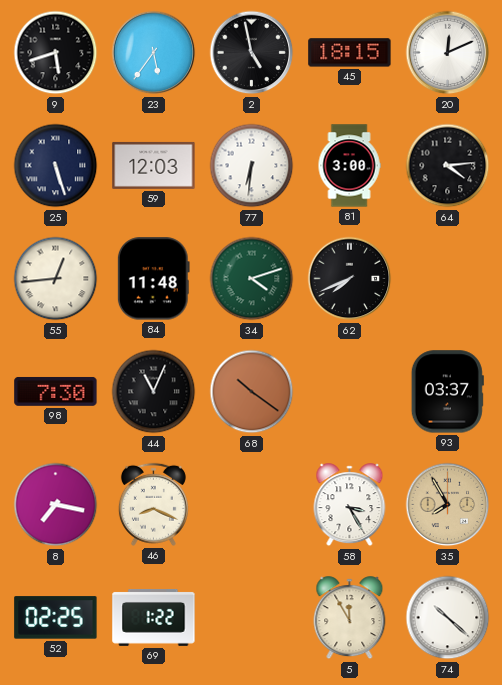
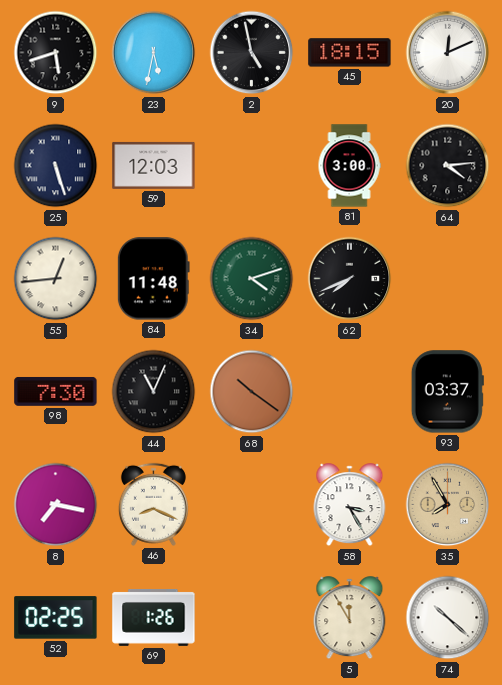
23: 5:36 -> 5:32 (154, 53)
77: 6:31 -> none (252, 166)
69: 1:22 -> 1:26 (154, 618)
